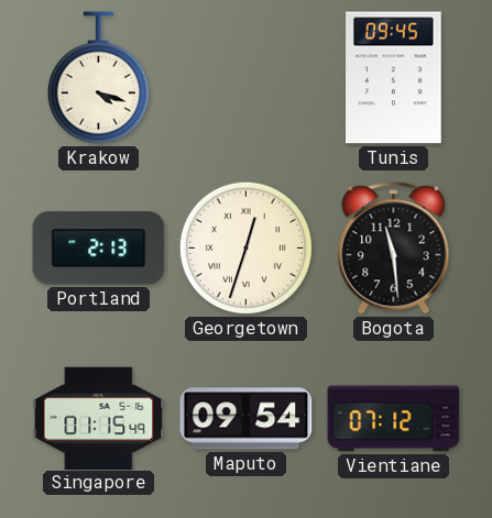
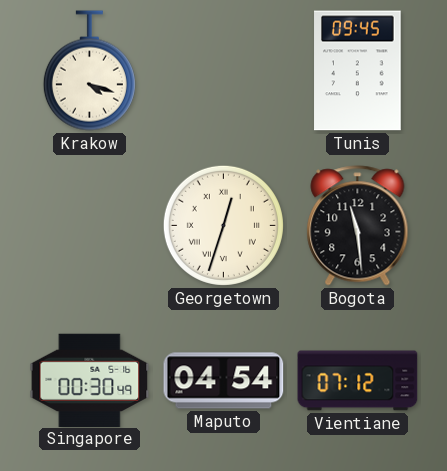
Portland: 2:13 -> none (99, 249)
Singapore: 01:15 -> 00:30 (90, 380)
Maputo: 09:54 -> 04:54 (224, 381)
